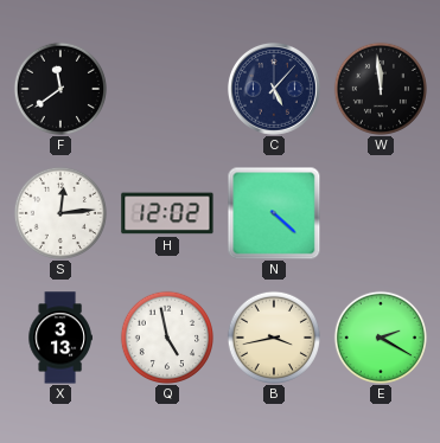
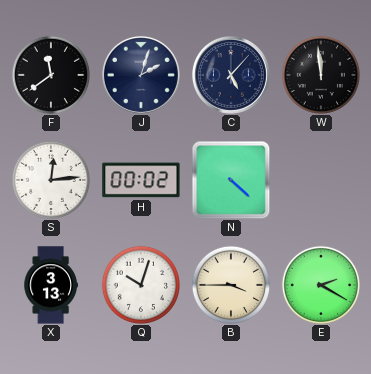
J: none -> 2:03 (141, 75)
H: 12:02 -> 00:02 (141, 180)
Q: 4:58 -> 10:03 (140, 284)
B: 3:43 -> 3:45 (230, 284)
